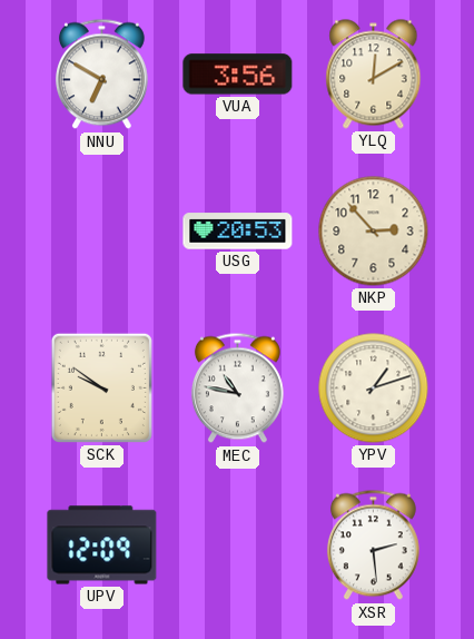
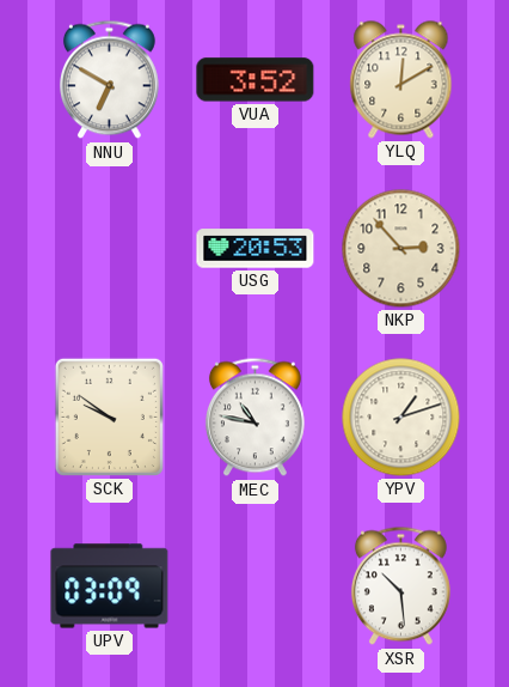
VUA: 3:56 -> 3:52 (256, 80)
UPV: 12:09 -> 03:09 (110, 586)
XSR: 2:29 -> 10:29 (400, 586)
